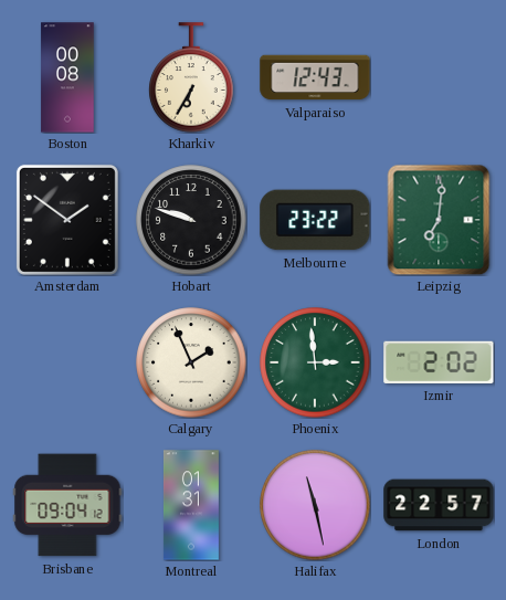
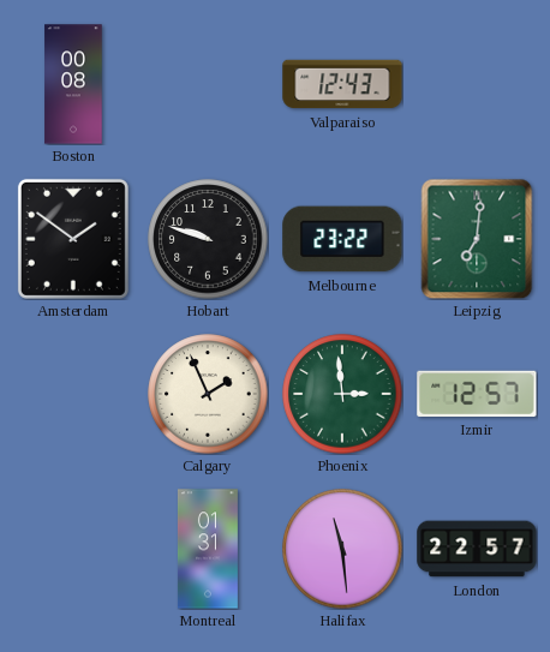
Kharkiv: 6:35 -> none (191, 77)
Izmir: 2:02 -> 12:57 (477, 394)
Brisbane: 09:04 -> none (67, 505)
Halifax: 11:28 -> 11:29 (342, 549)
